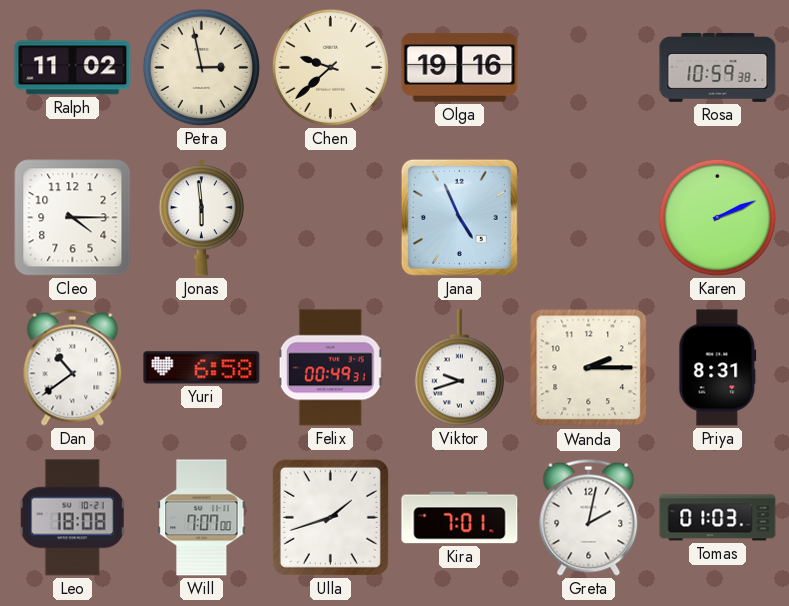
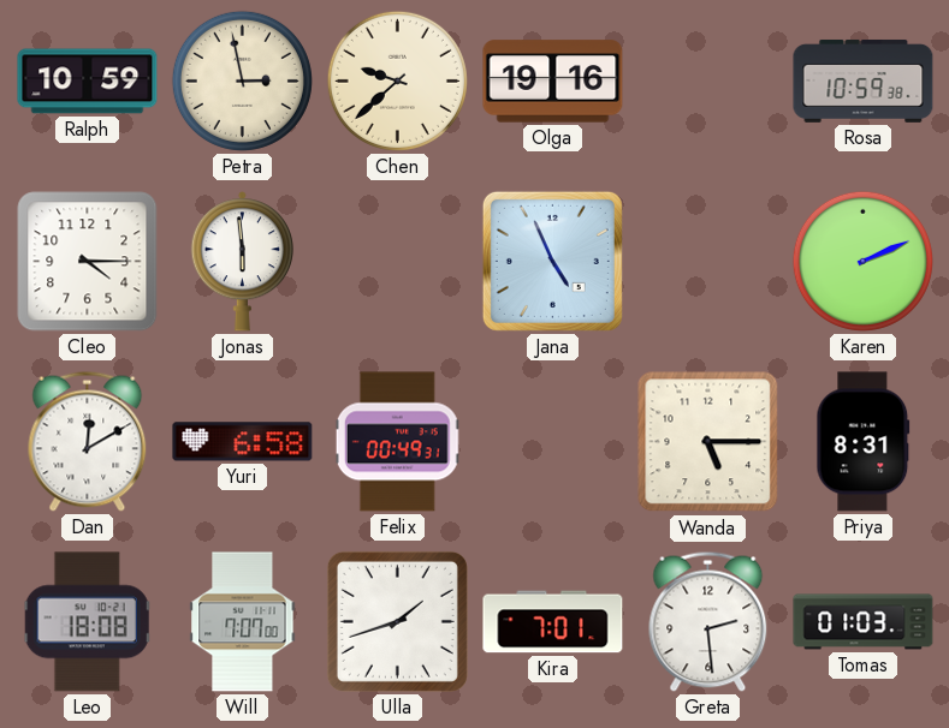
Ralph: 11:02 -> 10:59 (88, 82)
Dan: 10:39 -> 12:10 (88, 441)
Viktor: 9:42 -> none (459, 368)
Wanda: 2:15 -> 5:15 (708, 442)
Greta: 2:02 -> 2:29 (708, 621)
